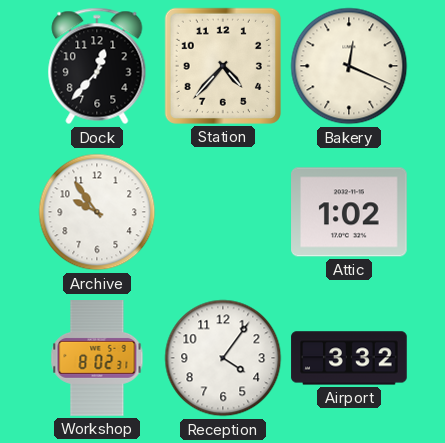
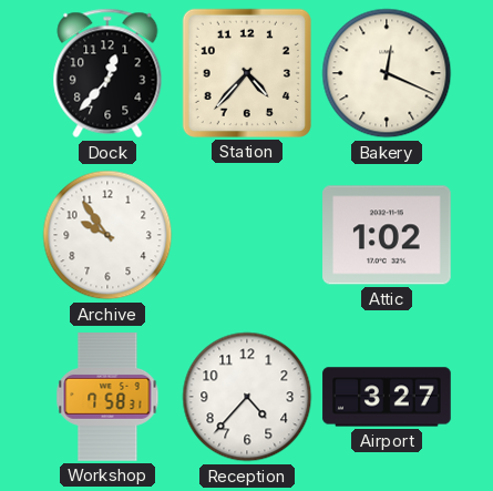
Workshop: 8:02 -> 7:58 (107, 397)
Reception: 4:06 -> 4:37 (247, 397)
Airport: 3:32 -> 3:27 (387, 397)
